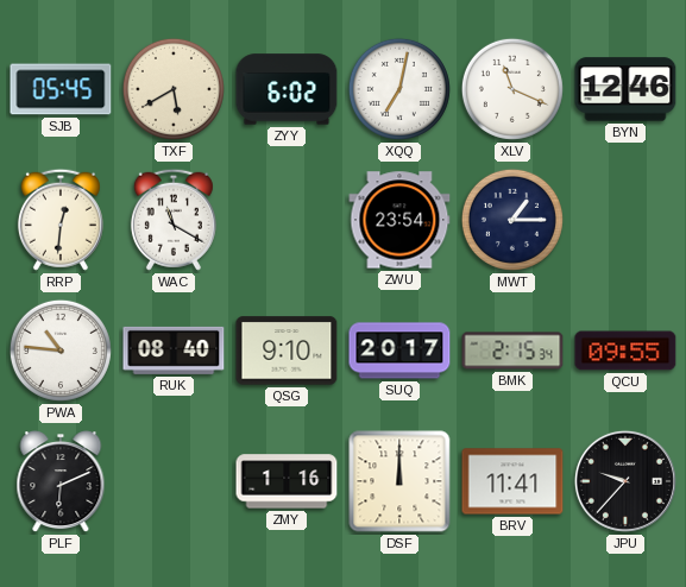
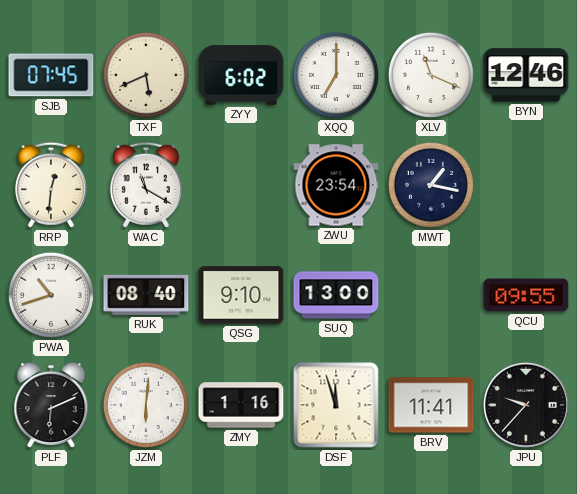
SJB: 05:45 -> 07:45 (51, 75)
TXF: 5:40 -> 5:41 (146, 75)
XQQ: 7:02 -> 7:00 (336, 75)
MWT: 1:15 -> 1:17 (431, 185)
PWA: 10:46 -> 10:42 (51, 295)
SUQ: 20:17 -> 13:00 (336, 295)
BMK: 2:15 -> none (512, 351)
JZM: none -> 6:01 (146, 405)
DSF: 12:00 -> 11:57 (336, 405)
